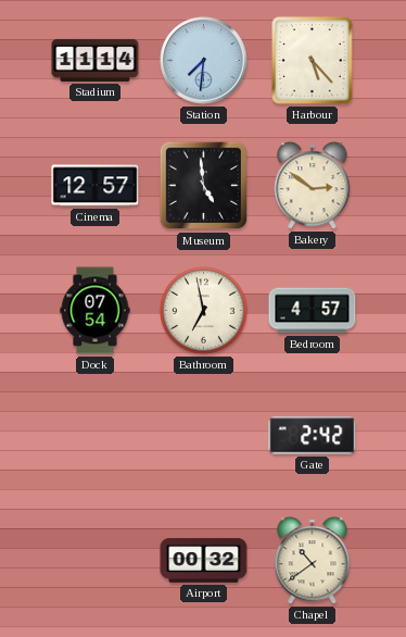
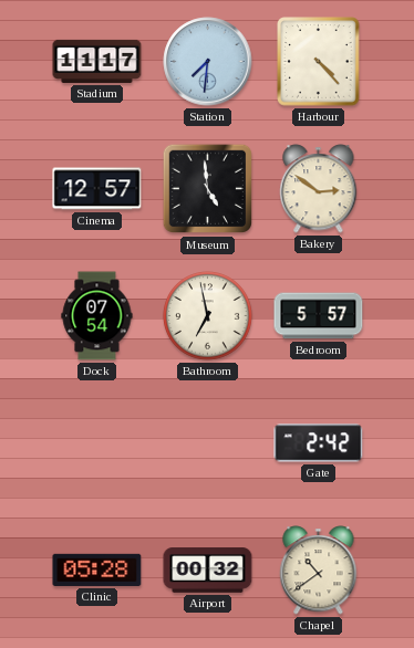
Stadium: 11:14 -> 11:17 (97, 61)
Harbour: 5:23 -> 4:23 (319, 62)
Bedroom: 4:57 -> 5:57 (319, 316)
Clinic: none -> 05:28 (97, 569)
